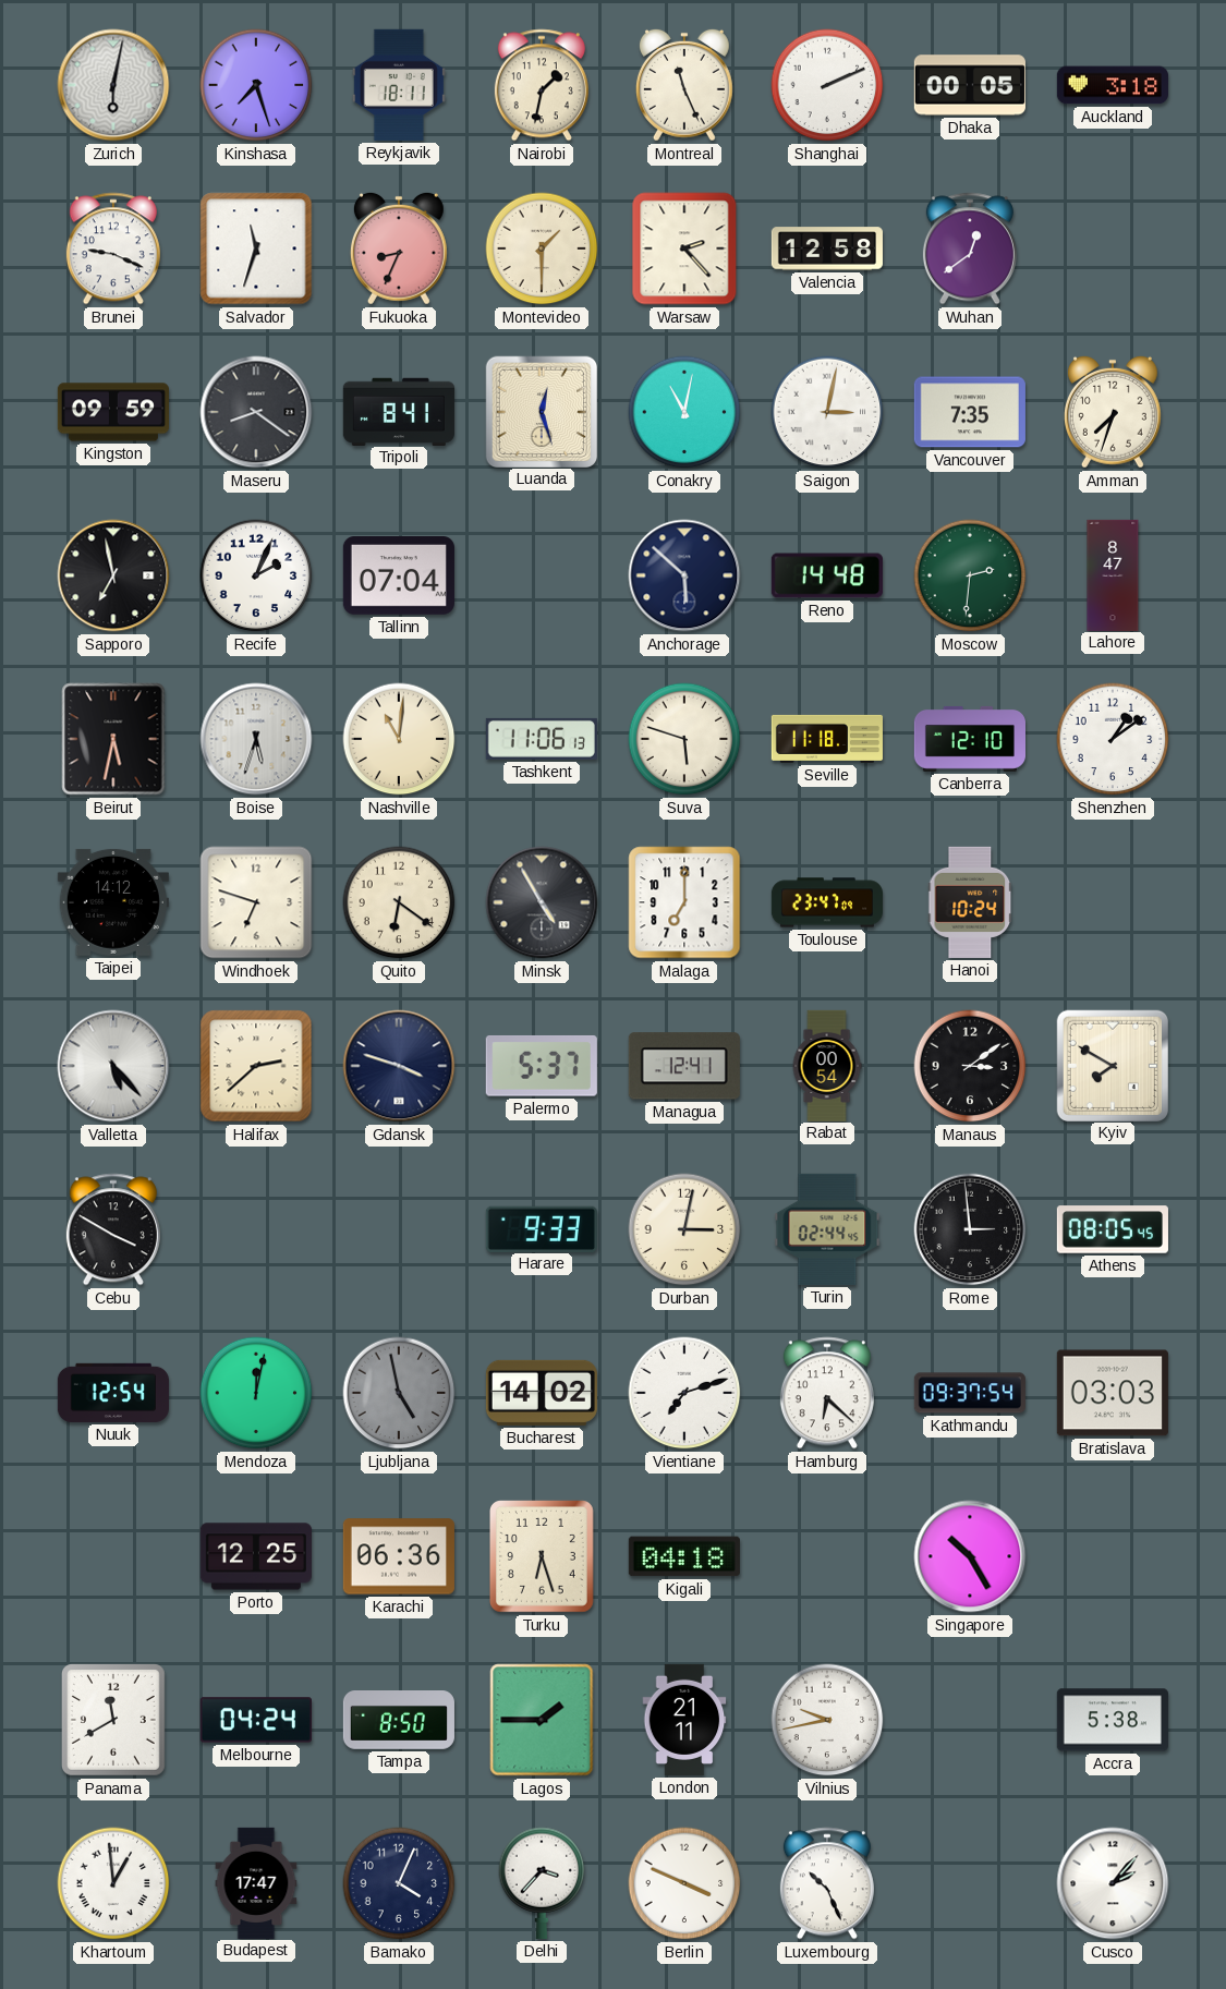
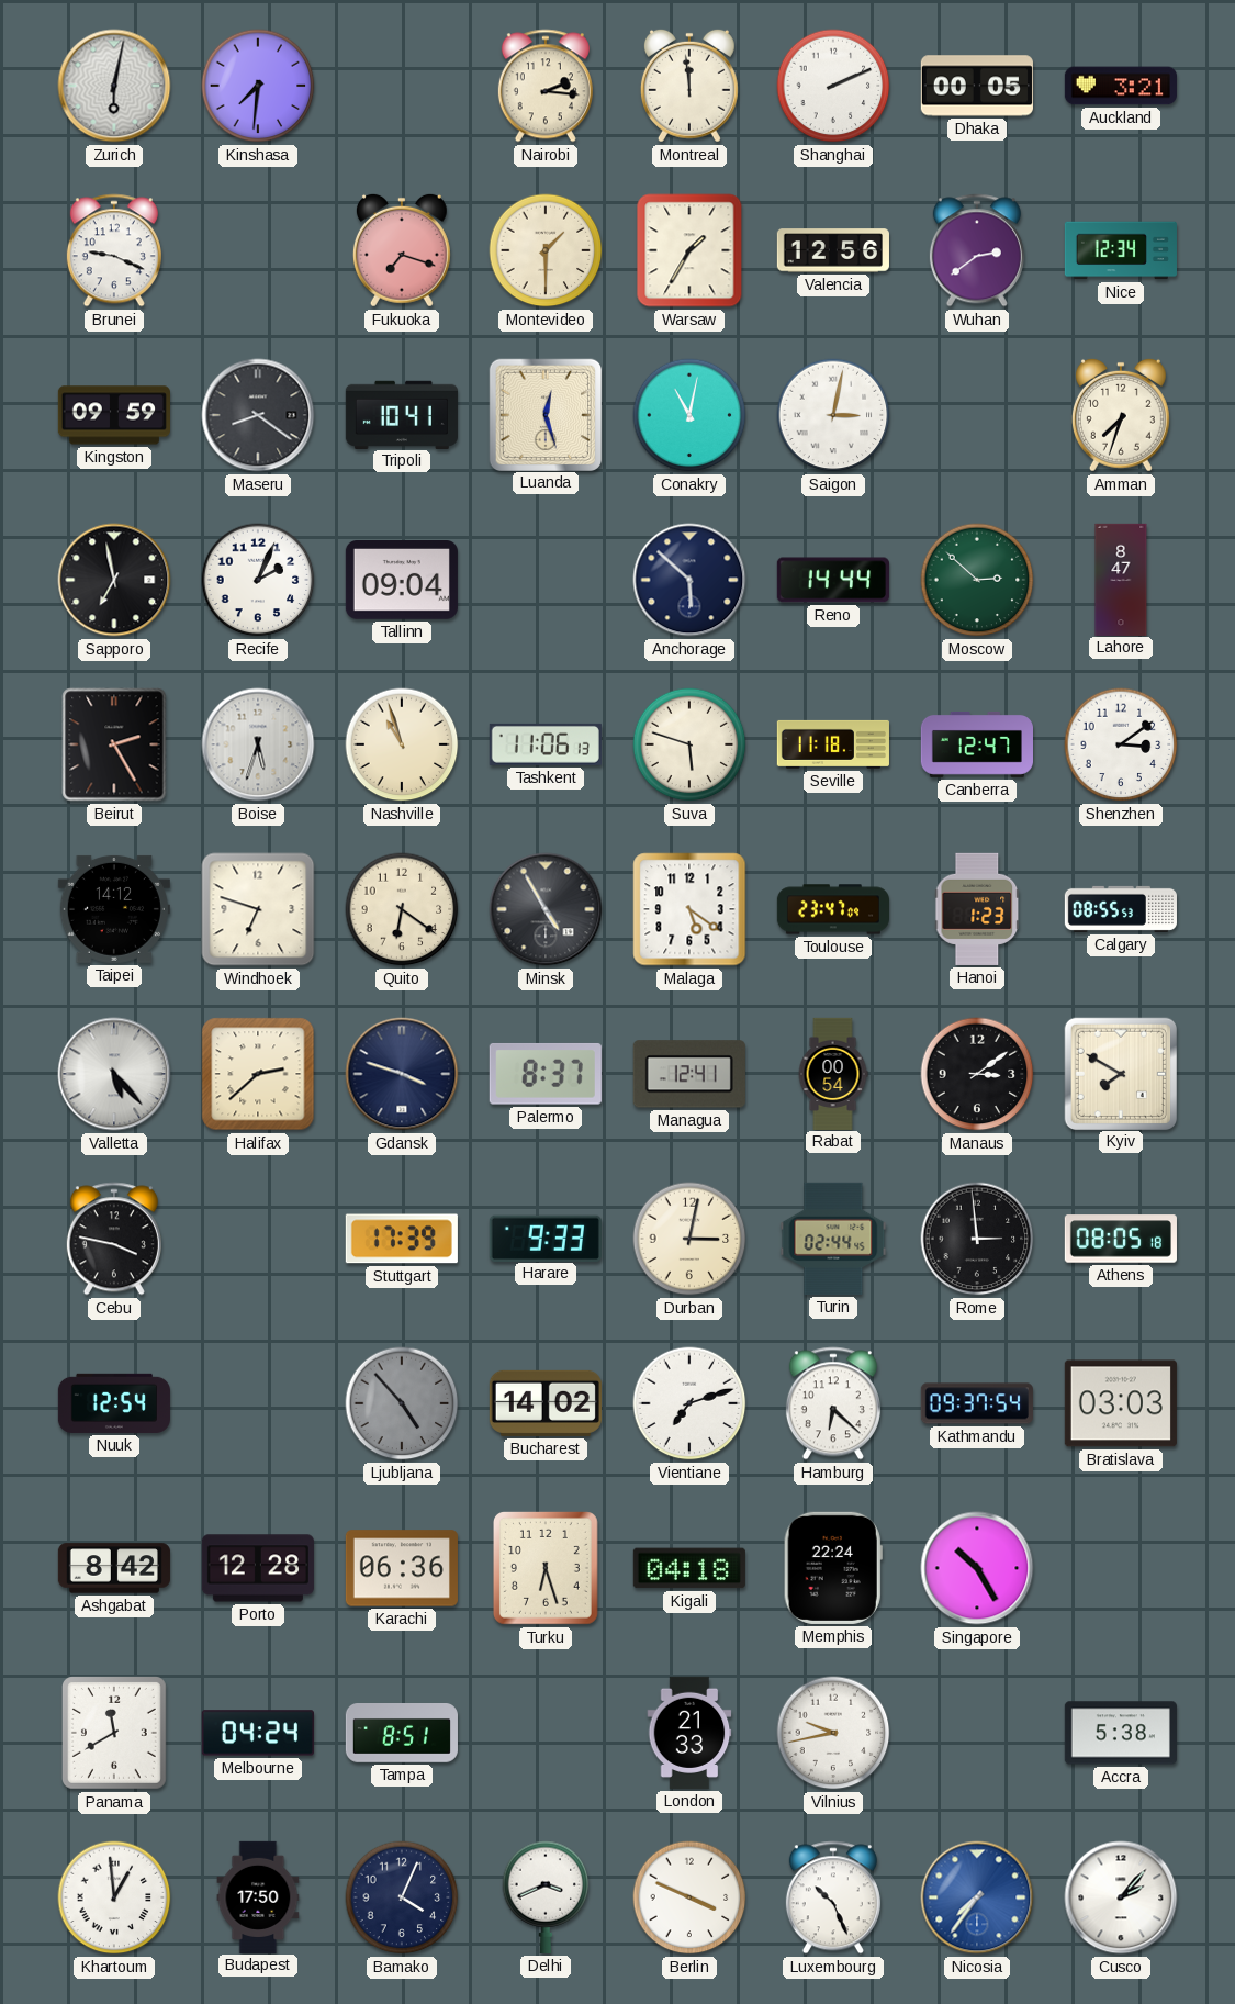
Kinshasa: 7:27 -> 7:31 (258, 86)
Reykjavik: 18:11 -> none (399, 85)
Nairobi: 1:32 -> 2:16 (546, 86)
Montreal: 11:26 -> 11:59 (689, 86)
Auckland: 3:18 -> 3:21 (1121, 86)
Salvador: 11:33 -> none (256, 248)
Fukuoka: 8:34 -> 7:18 (402, 250)
Warsaw: 2:23 -> 1:35 (689, 250)
Valencia: 12:58 -> 12:56 (833, 250)
Wuhan: 12:39 -> 2:39 (977, 250)
Nice: none -> 12:34 (1121, 250)
Tripoli: 8:41 -> 10:41 (402, 414)
Vancouver: 7:35 -> none (970, 412)
Tallinn: 07:04 -> 09:04 (402, 581)
Reno: 14:48 -> 14:44 (833, 580)
Moscow: 2:31 -> 2:52 (977, 580)
Beirut: 5:32 -> 2:25 (114, 744)
Nashville: 11:01 -> 10:57 (402, 744)
Canberra: 12:10 -> 12:47 (976, 744)
Shenzhen: 1:09 -> 3:09 (1121, 744)
Malaga: 7:00 -> 5:21 (689, 909)
Hanoi: 10:24 -> 1:23 (977, 909)
Calgary: none -> 08:55 (1121, 909)
Palermo: 5:37 -> 8:37 (546, 1074)
Cebu: 3:50 -> 3:47 (114, 1239)
Stuttgart: none -> 17:39 (402, 1239)
Athens: 08:05:45 -> 08:05:18 (1121, 1239)
Mendoza: 12:02 -> none (256, 1393)
Ljubljana: 4:58 -> 4:53 (402, 1403)
Ashgabat: none -> 8:42 (114, 1568)
Porto: 12:25 -> 12:28 (258, 1568)
Memphis: none -> 22:24 (833, 1568)
Tampa: 8:50 -> 8:51 (402, 1734)
Lagos: 1:45 -> none (542, 1720)
London: 21:11 -> 21:33 (689, 1733)
Budapest: 17:47 -> 17:50 (258, 1896)
Delhi: 3:37 -> 3:41 (546, 1897)
Nicosia: none -> 7:36 (977, 1897)
